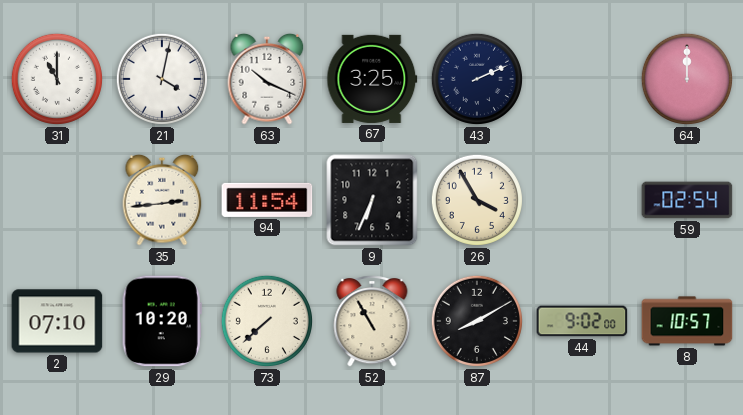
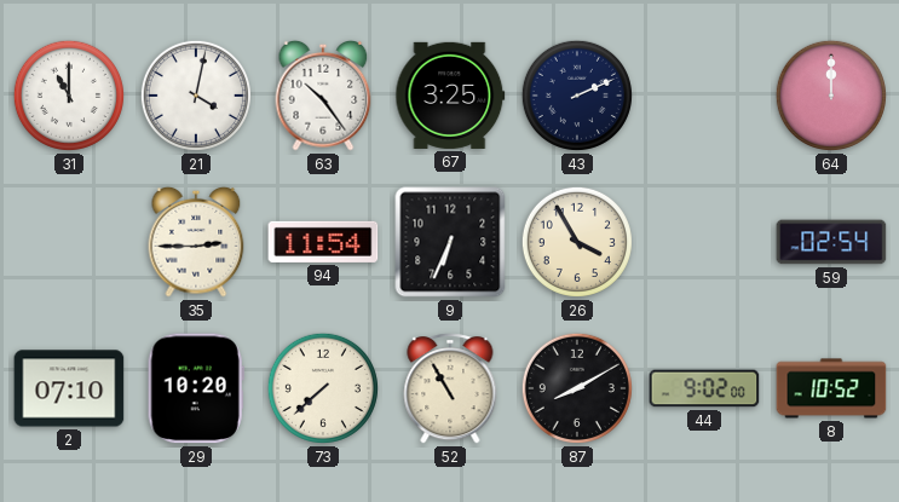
63: 10:19 -> 10:24 (323, 96)
35: 2:44 -> 2:45 (196, 242)
8: 10:57 -> 10:52 (831, 388)
